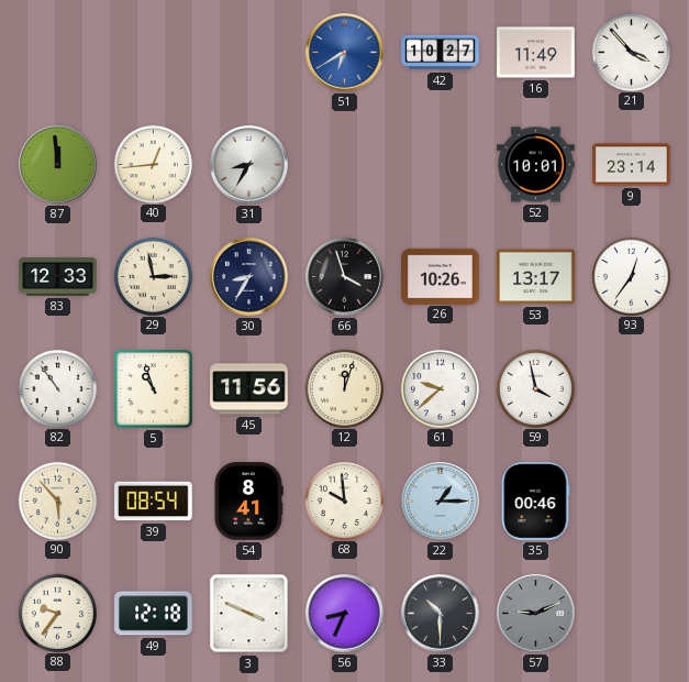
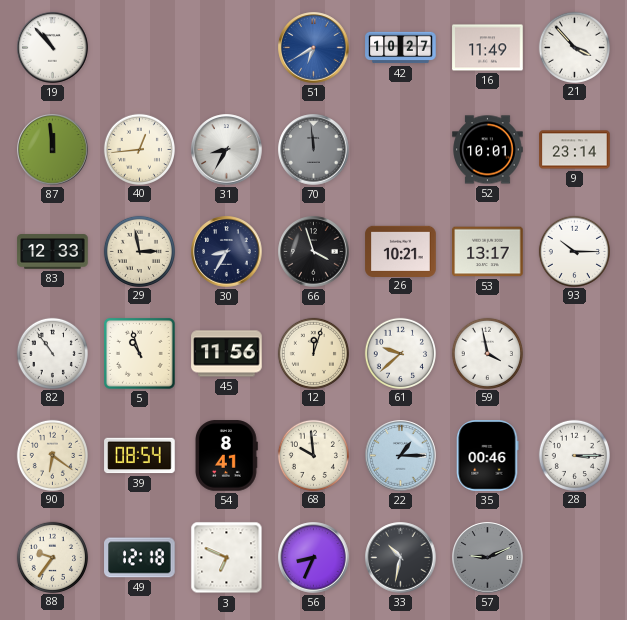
19: none -> 10:53 (53, 48)
70: none -> 11:59 (314, 150)
26: 10:26 -> 10:21 (401, 251)
93: 12:36 -> 10:15 (574, 251)
90: 5:53 -> 6:21 (52, 455)
28: none -> 3:15 (574, 455)
3: 3:49 -> 6:49 (227, 558)
33: 10:30 -> 10:32 (401, 558)
